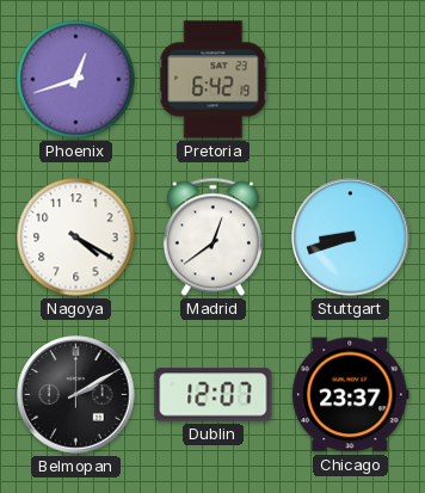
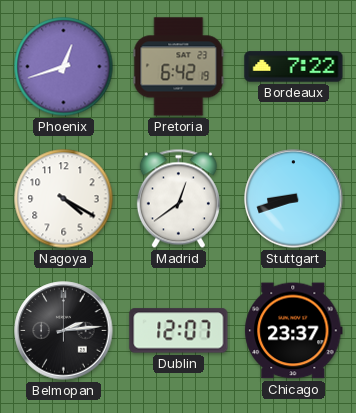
Bordeaux: none -> 7:22 (294, 67)
Belmopan: 2:10 -> 2:14 (64, 331)
